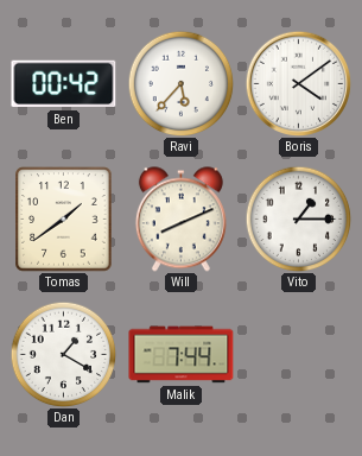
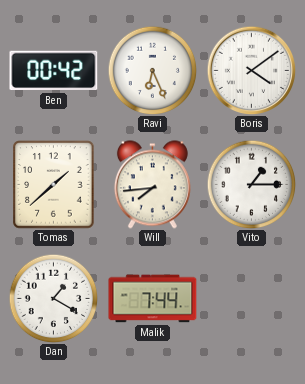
Ravi: 5:37 -> 6:26 (152, 70)
Tomas: 1:39 -> 1:38 (54, 185)
Will: 8:11 -> 7:44 (152, 185)
